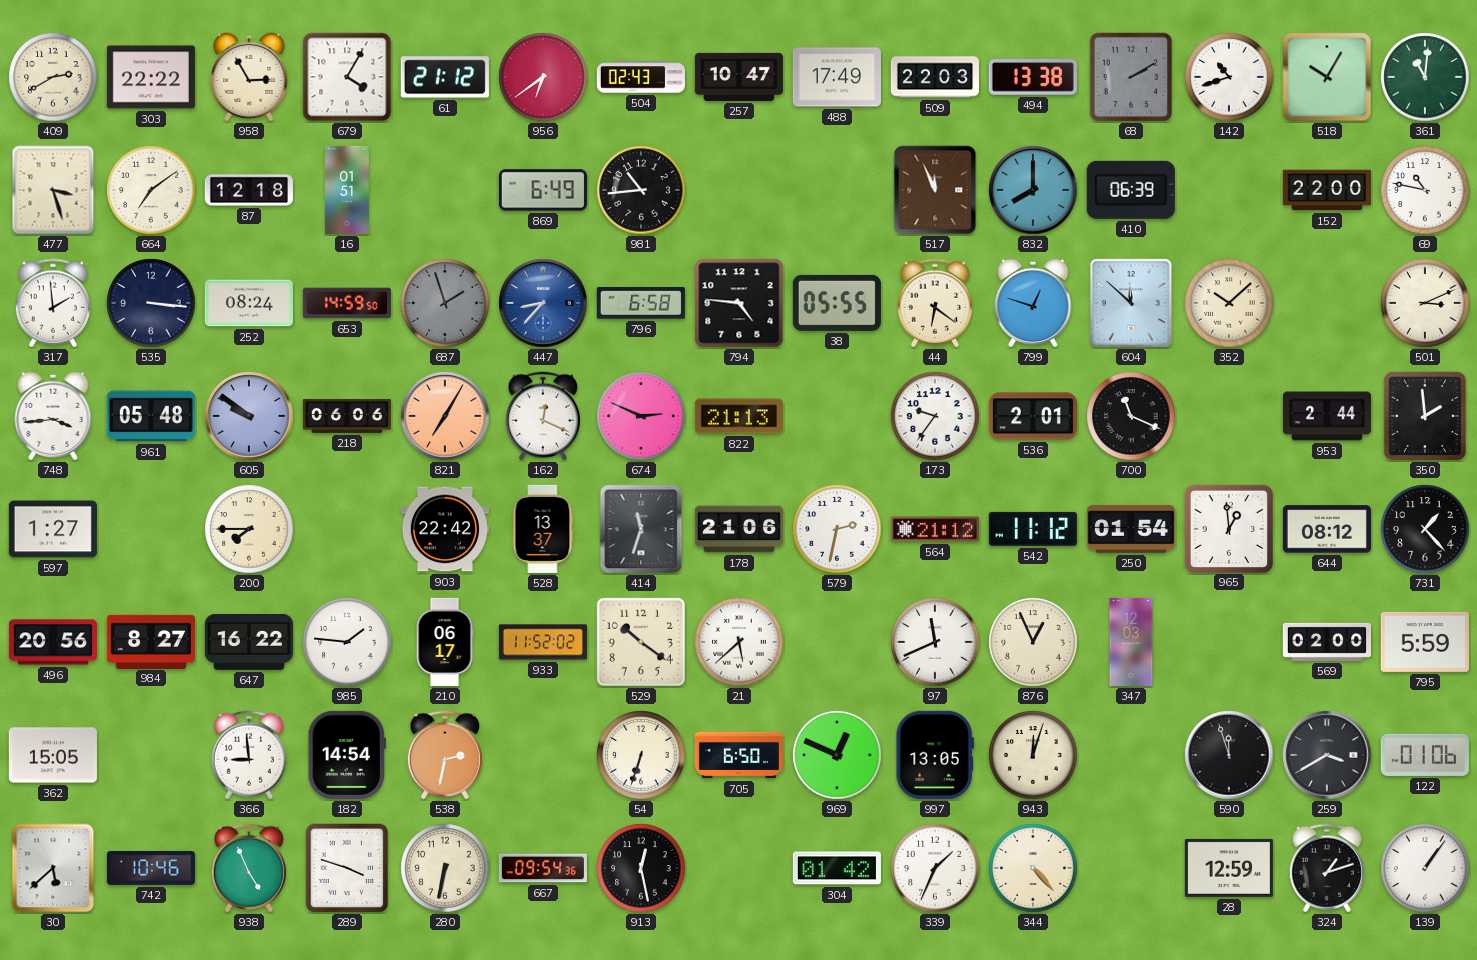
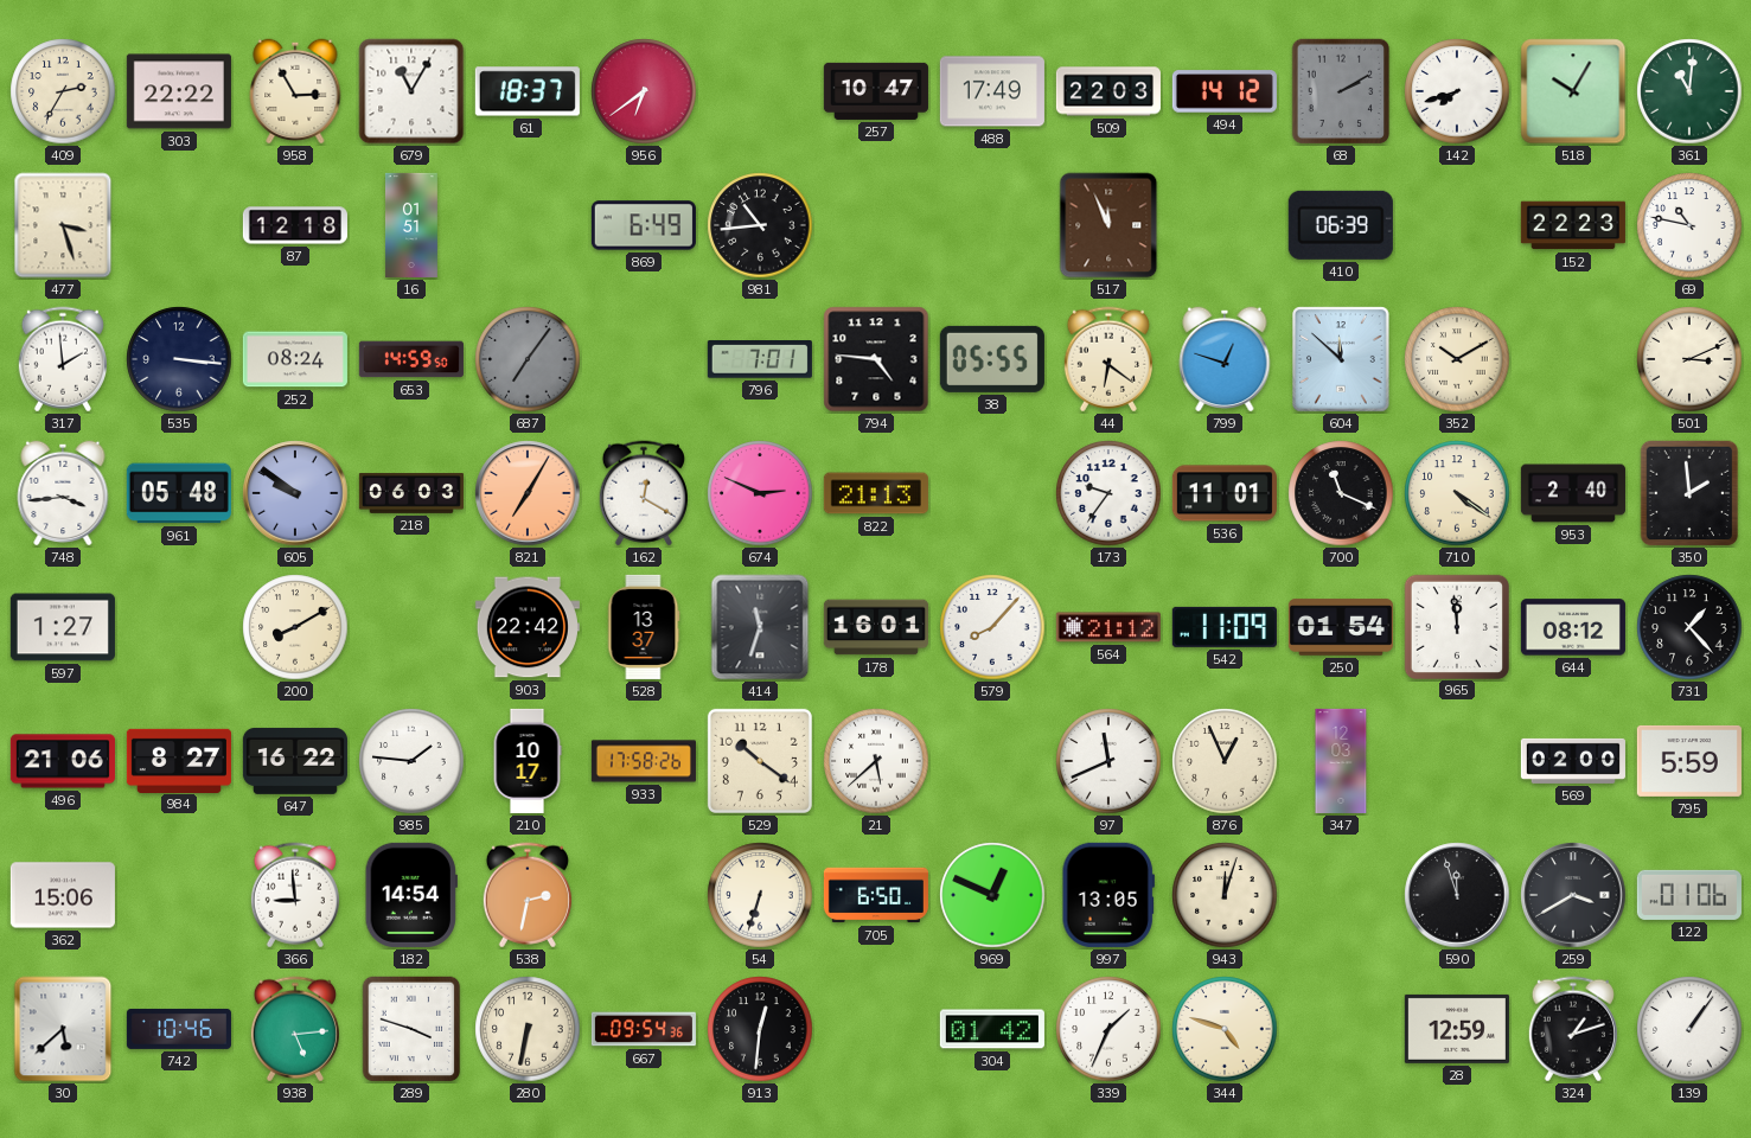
409: 2:40 -> 2:35 (63, 91)
679: 4:05 -> 11:05 (411, 91)
61: 21:12 -> 18:37 (528, 91)
504: 02:43 -> none (641, 77)
494: 13:38 -> 14:12 (1225, 91)
142: 10:42 -> 7:42 (1457, 91)
664: 7:09 -> none (151, 190)
832: 8:00 -> none (1033, 190)
152: 22:00 -> 22:23 (1573, 225)
687: 1:57 -> 7:06 (528, 359)
447: 8:37 -> none (543, 303)
796: 6:58 -> 7:01 (760, 359)
352: 10:08 -> 10:10 (1457, 359)
218: 06:06 -> 06:03 (411, 494)
162: 12:19 -> 12:20 (644, 493)
536: 2:01 -> 11:01 (1225, 493)
710: none -> 4:21 (1457, 493)
953: 2:44 -> 2:40 (1573, 493)
200: 7:45 -> 8:10 (295, 627)
178: 21:06 -> 16:01 (876, 627)
579: 2:32 -> 8:07 (992, 627)
542: 11:12 -> 11:09 (1225, 627)
965: 12:59 -> 11:59 (1456, 626)
496: 20:56 -> 21:06 (63, 761)
210: 06:17 -> 10:17 (528, 761)
933: 11:52 -> 17:58 (644, 761)
362: 15:05 -> 15:06 (63, 895)
938: 4:56 -> 5:14 (295, 1029)
913: 12:28 -> 12:31 (760, 1029)
344: 4:23 -> 4:48 (1225, 1029)
